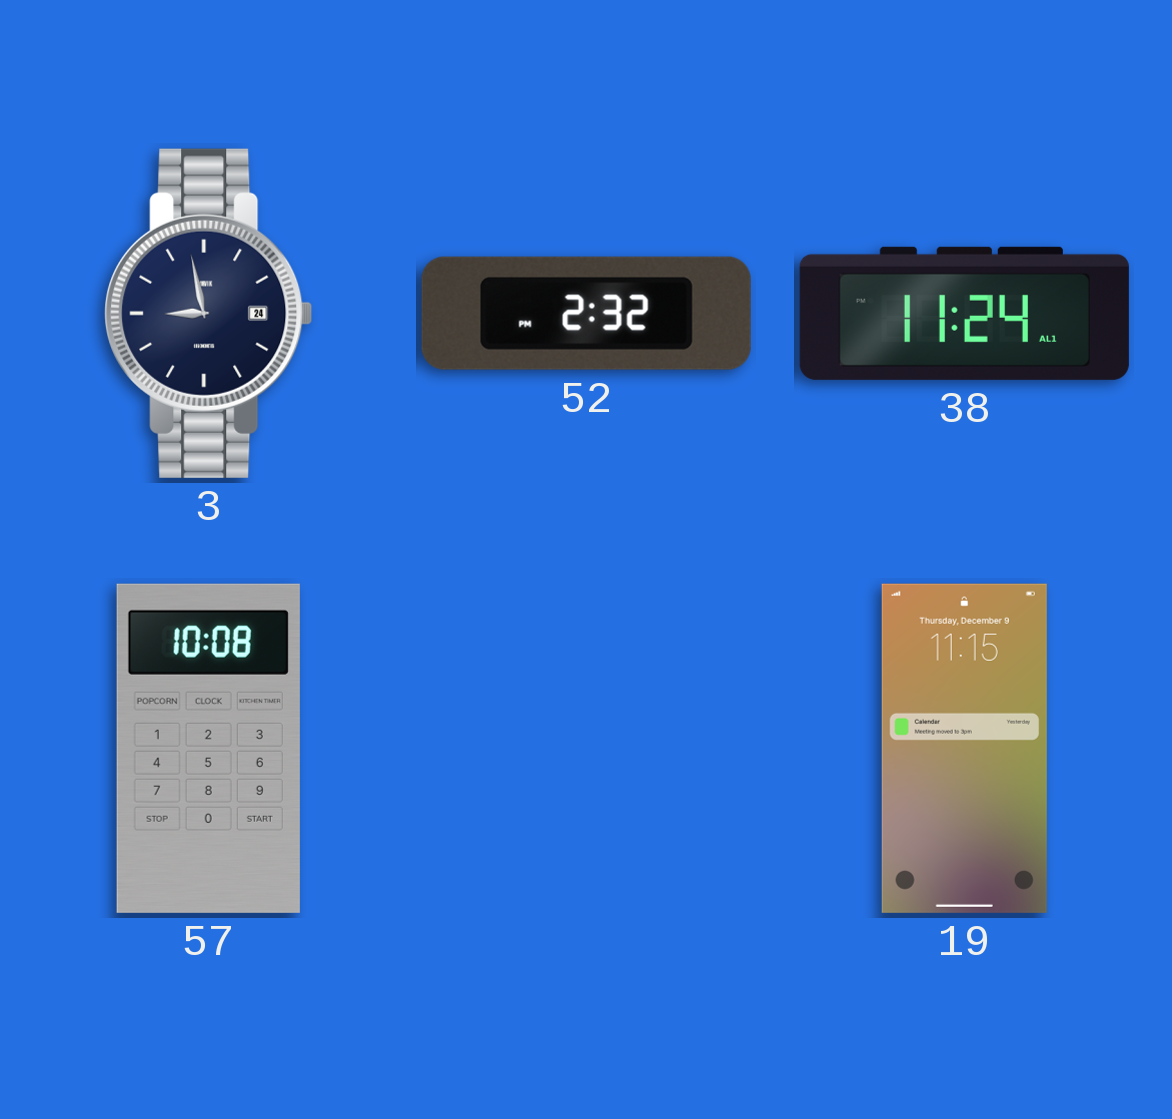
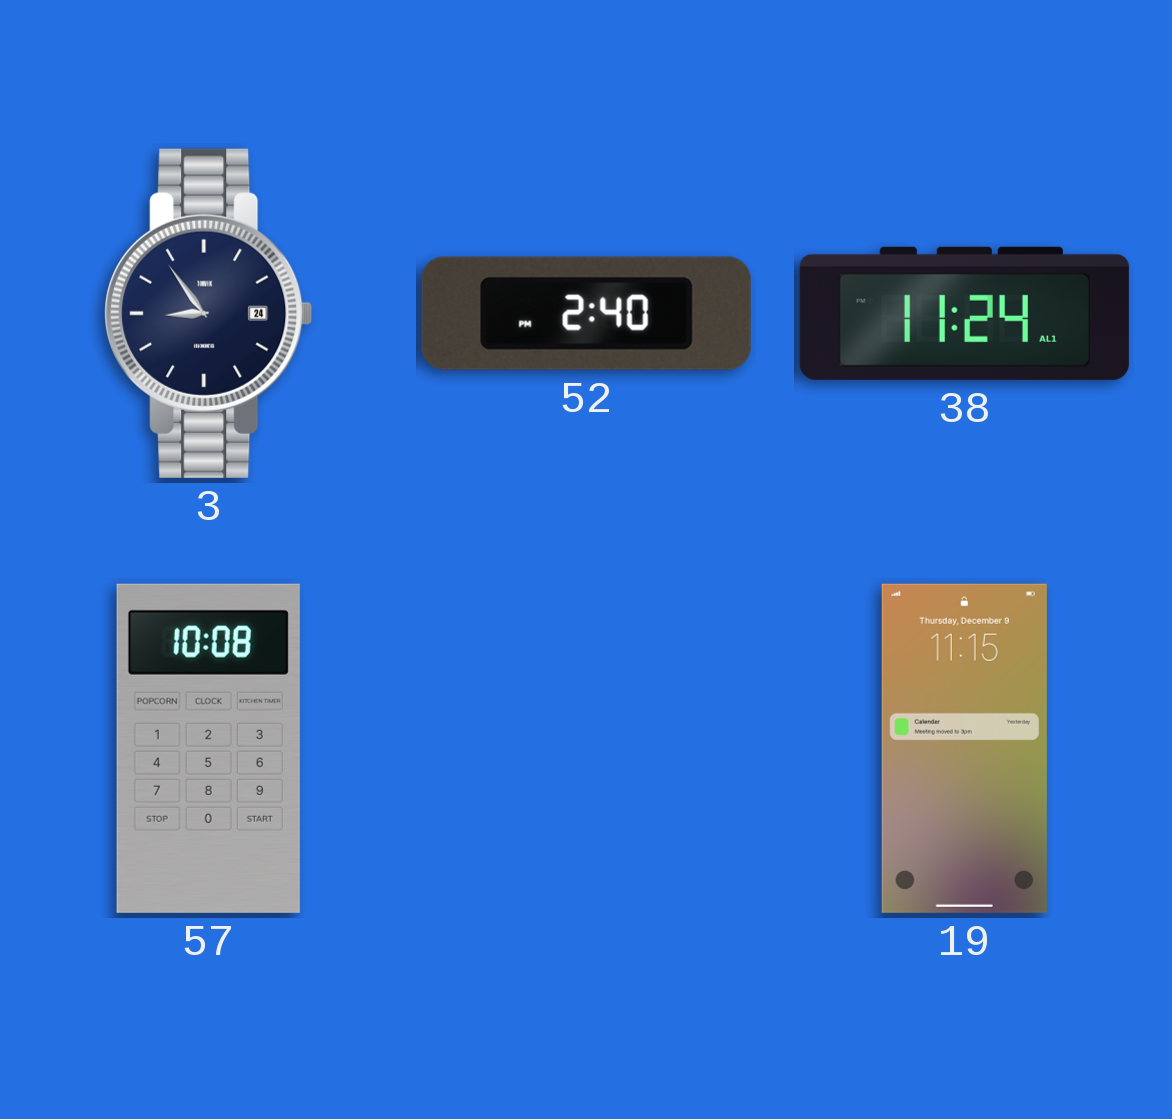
3: 8:58 -> 8:54 (209, 313)
52: 2:32 -> 2:40 (586, 313)
